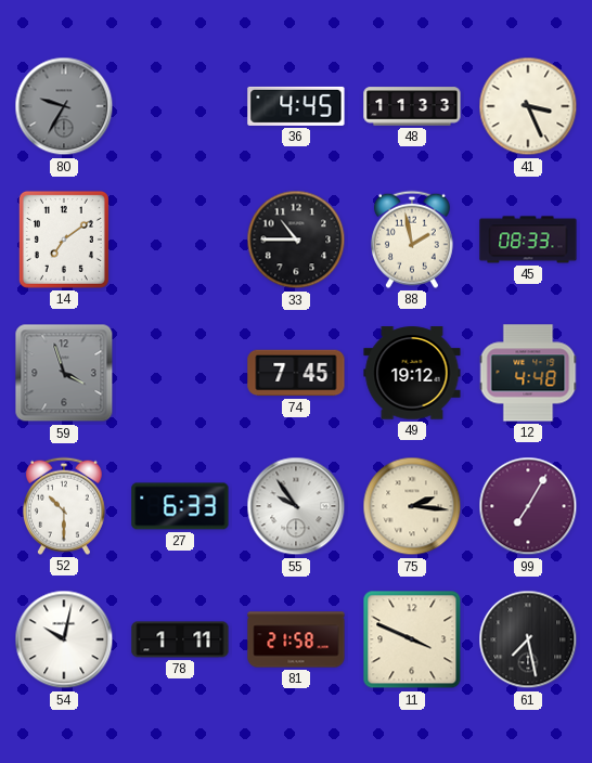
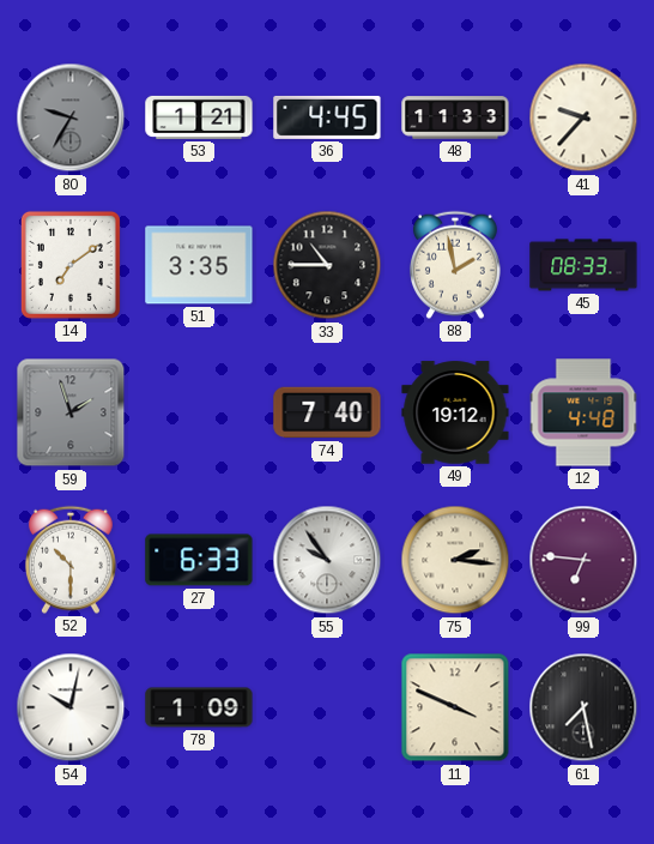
53: none -> 1:21 (199, 117)
41: 3:26 -> 9:37 (583, 117)
51: none -> 3:35 (199, 265)
59: 3:57 -> 1:57 (71, 412)
74: 7:45 -> 7:40 (327, 412)
99: 7:05 -> 6:46 (583, 560)
78: 1:11 -> 1:09 (199, 707)
81: 21:58 -> none (296, 639)
